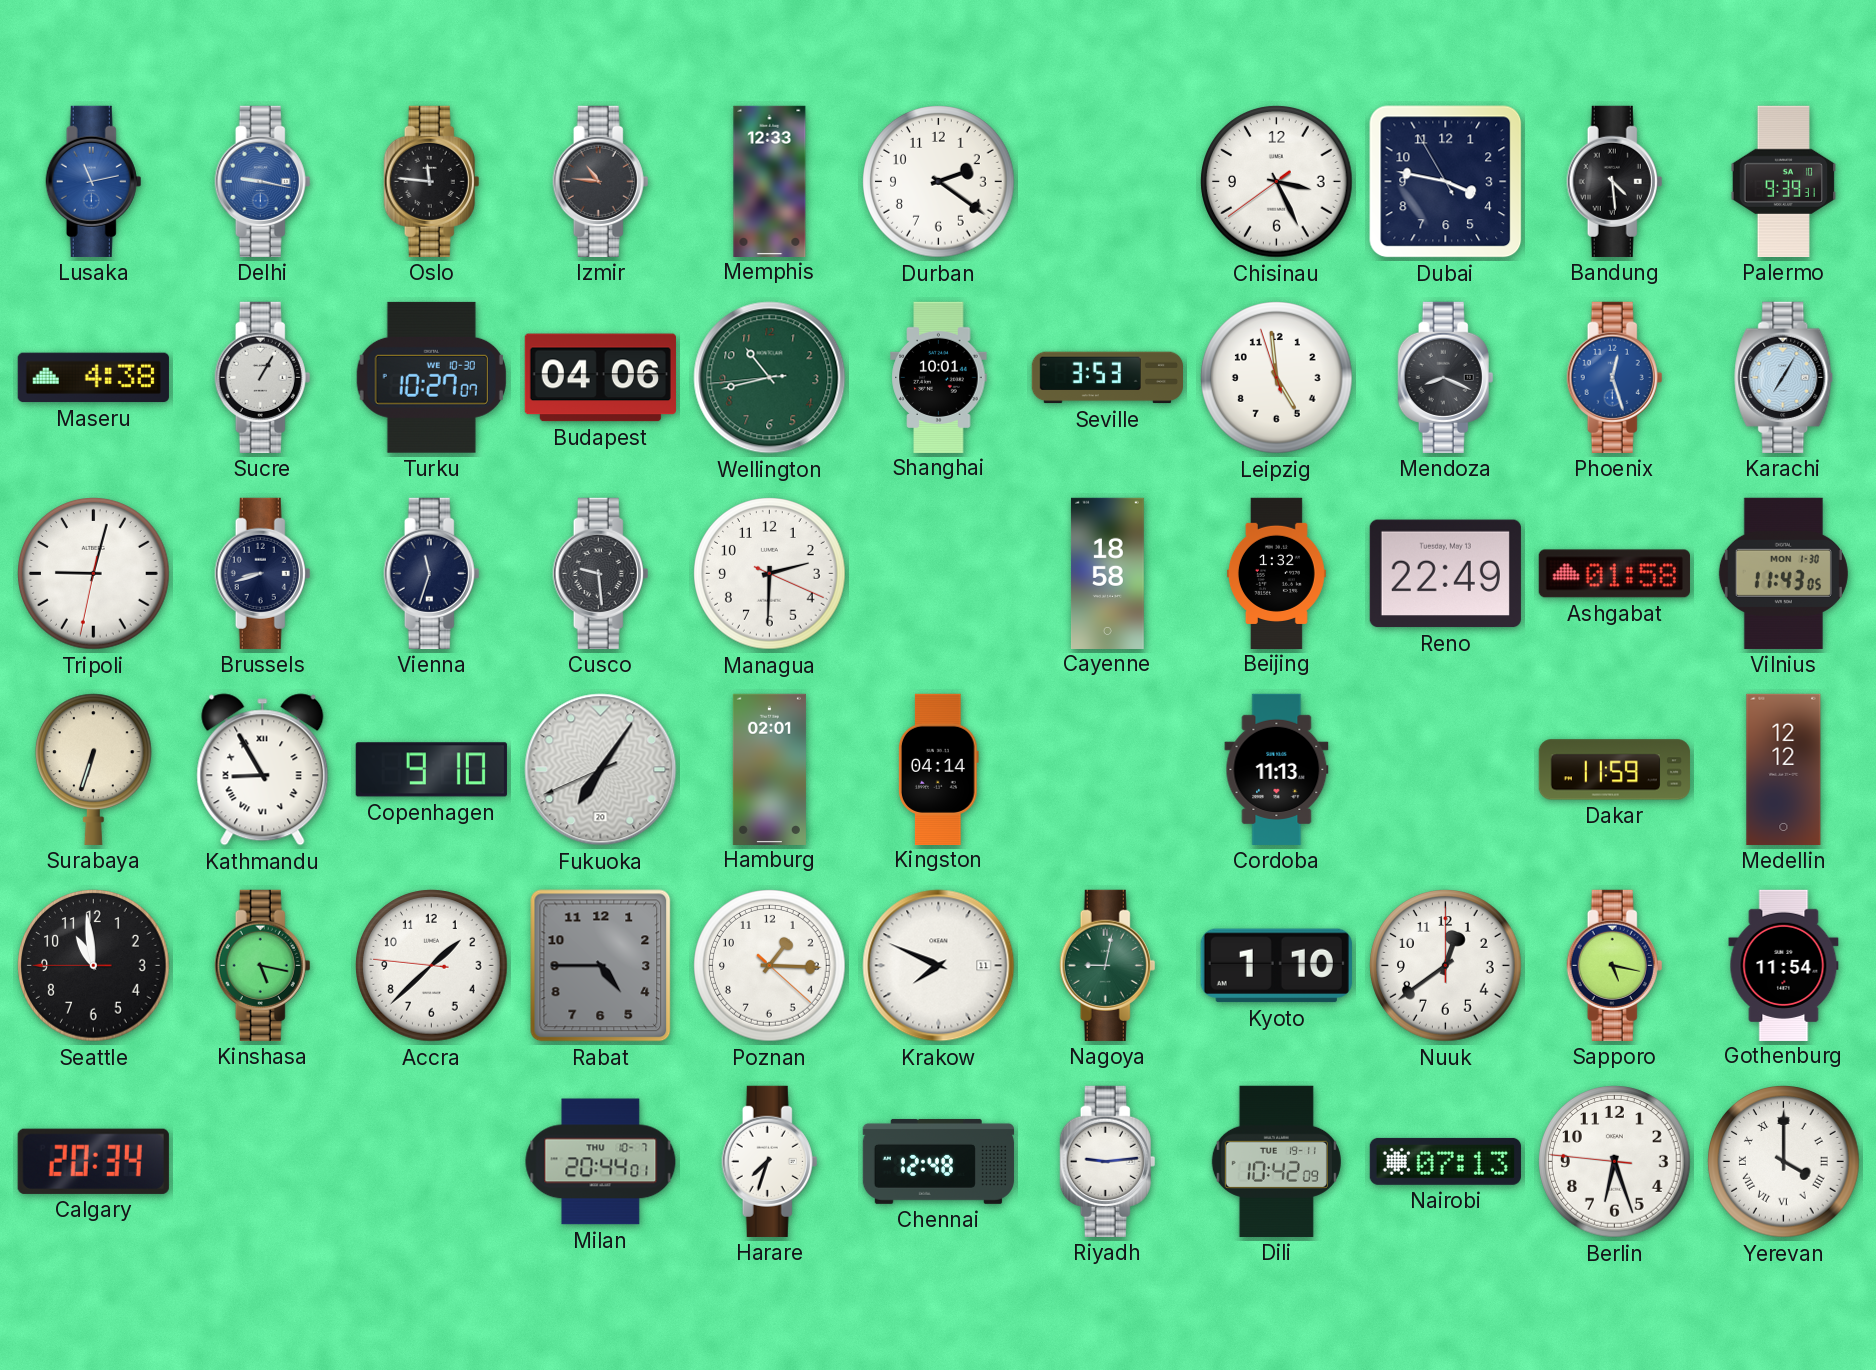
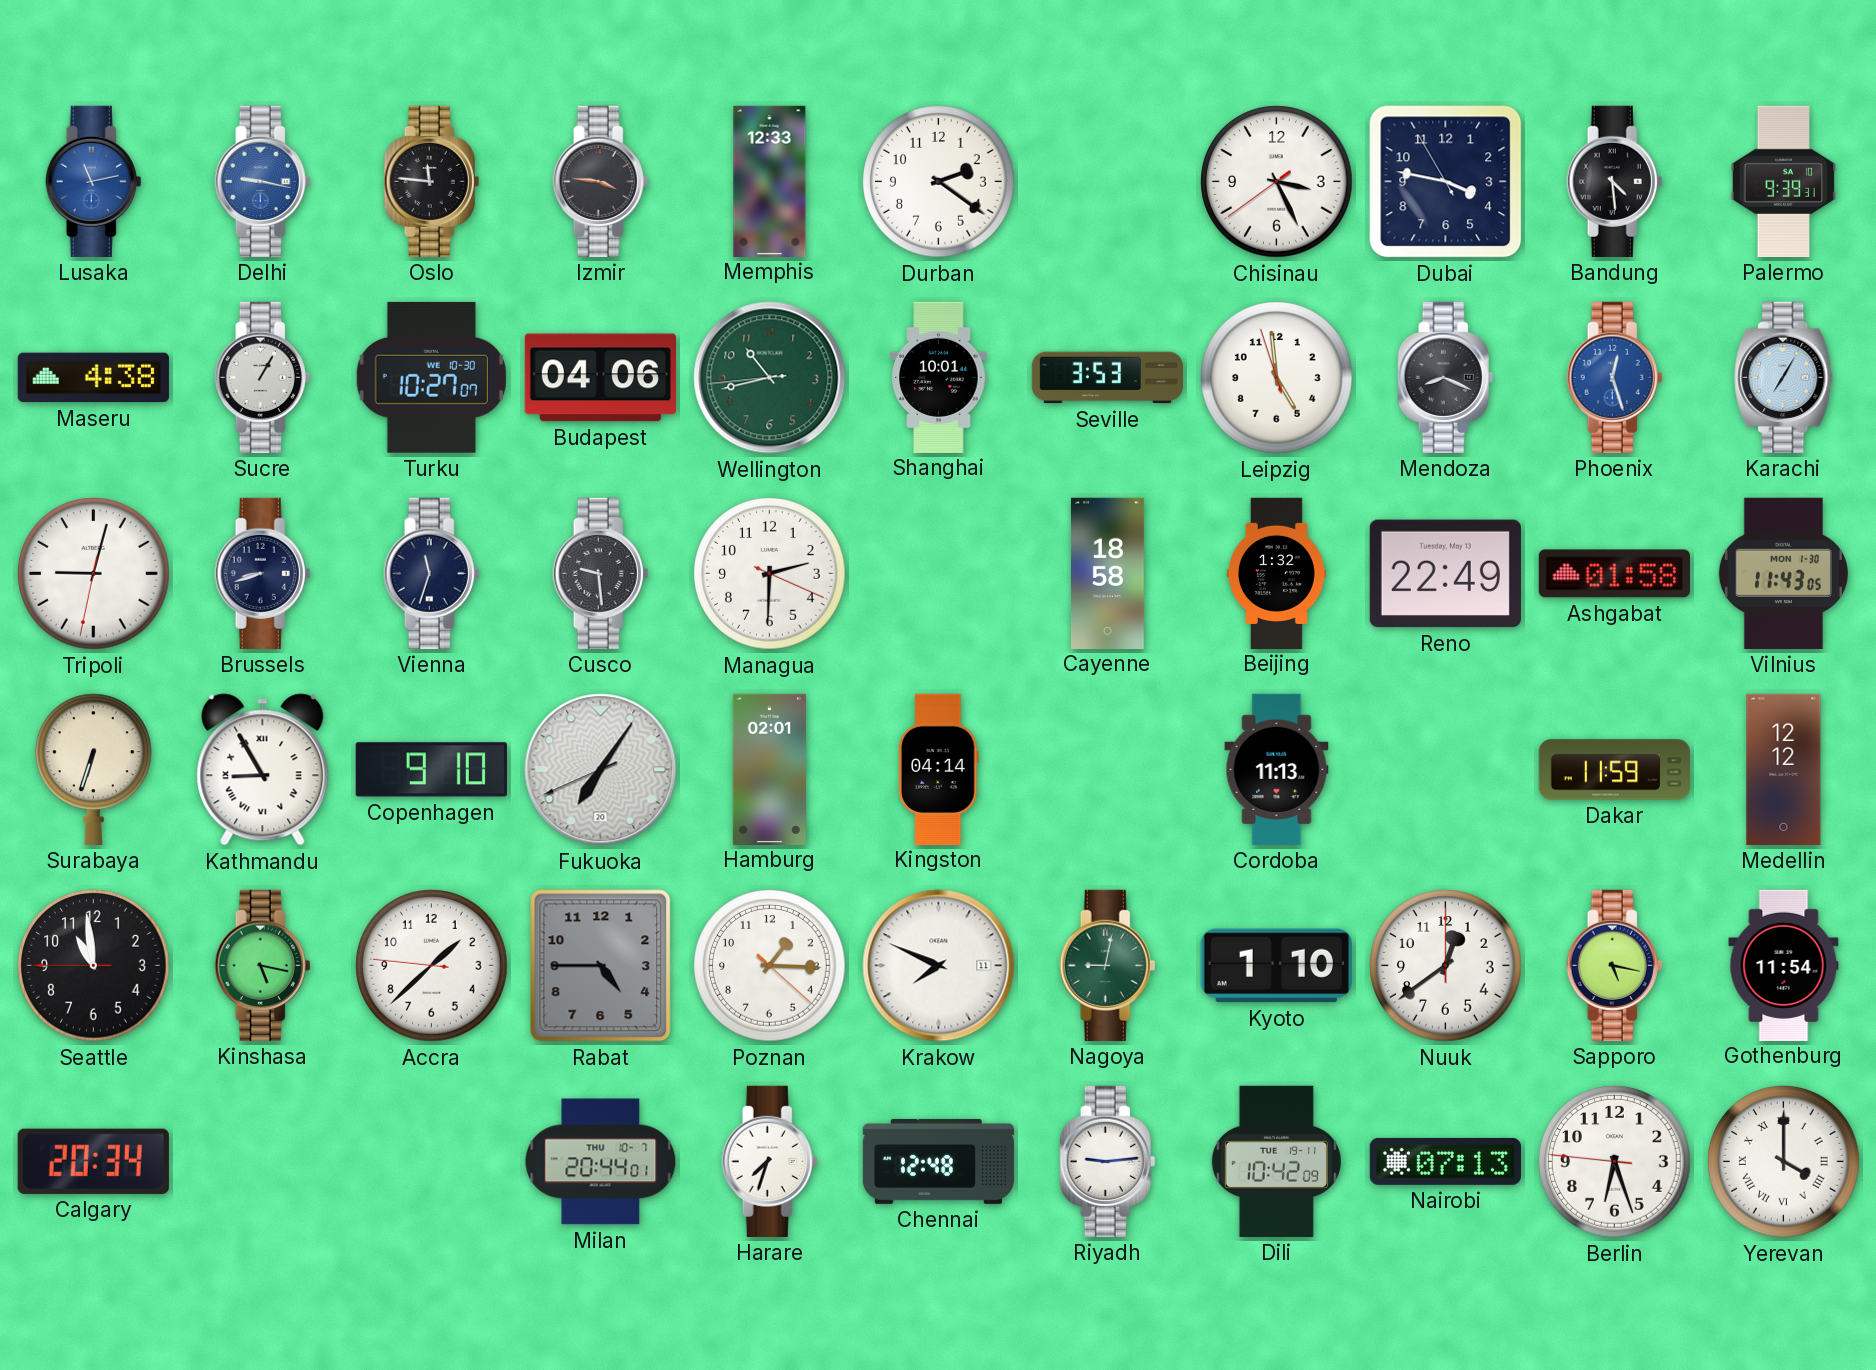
Izmir: 10:46 -> 3:46 (601, 181)
